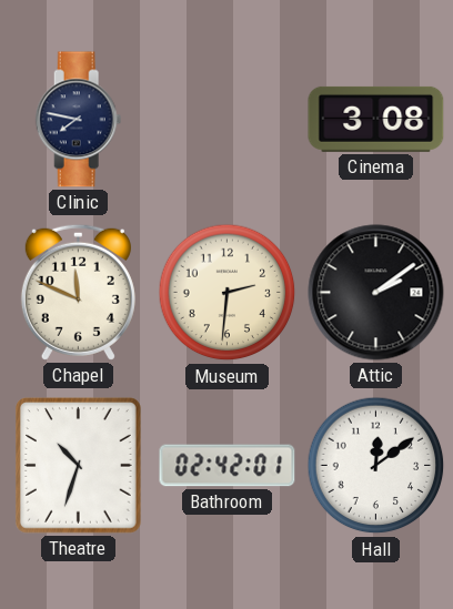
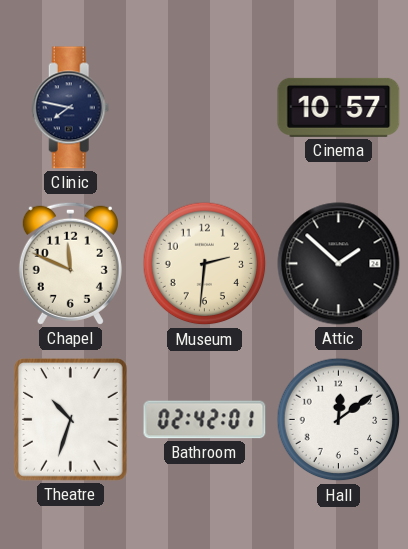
Cinema: 3:08 -> 10:57 (339, 107)
Attic: 2:09 -> 1:52 (339, 264)
